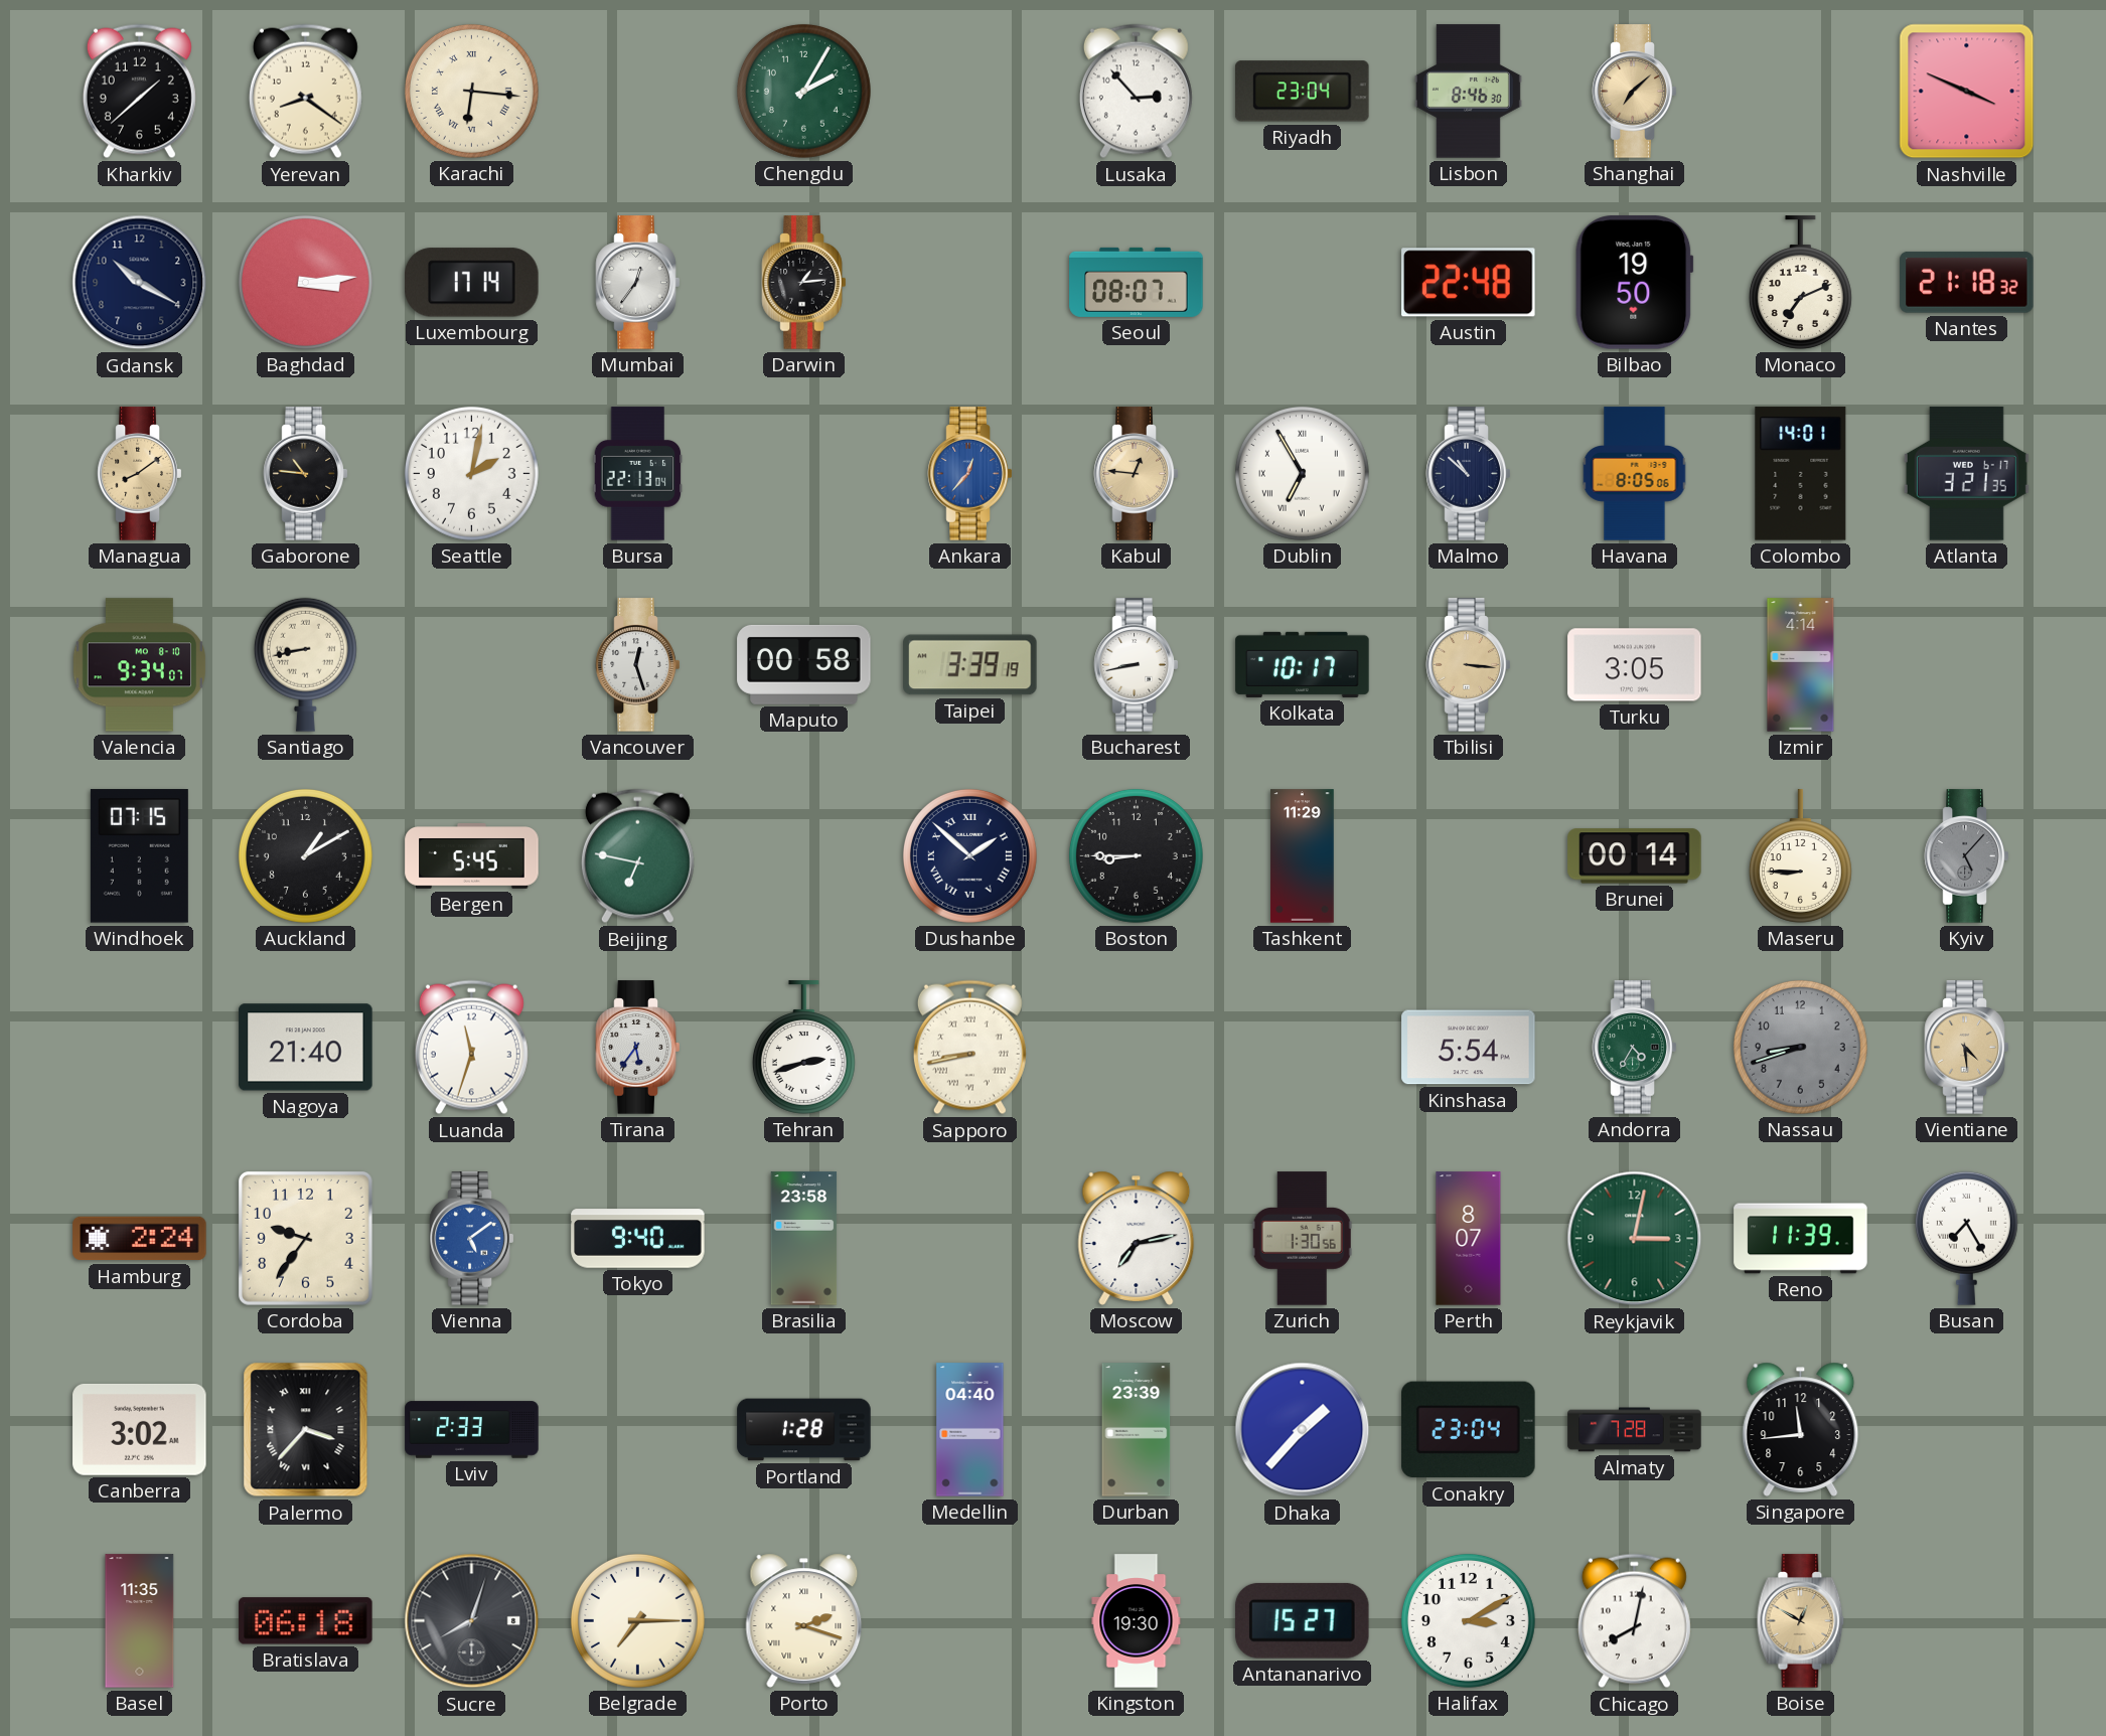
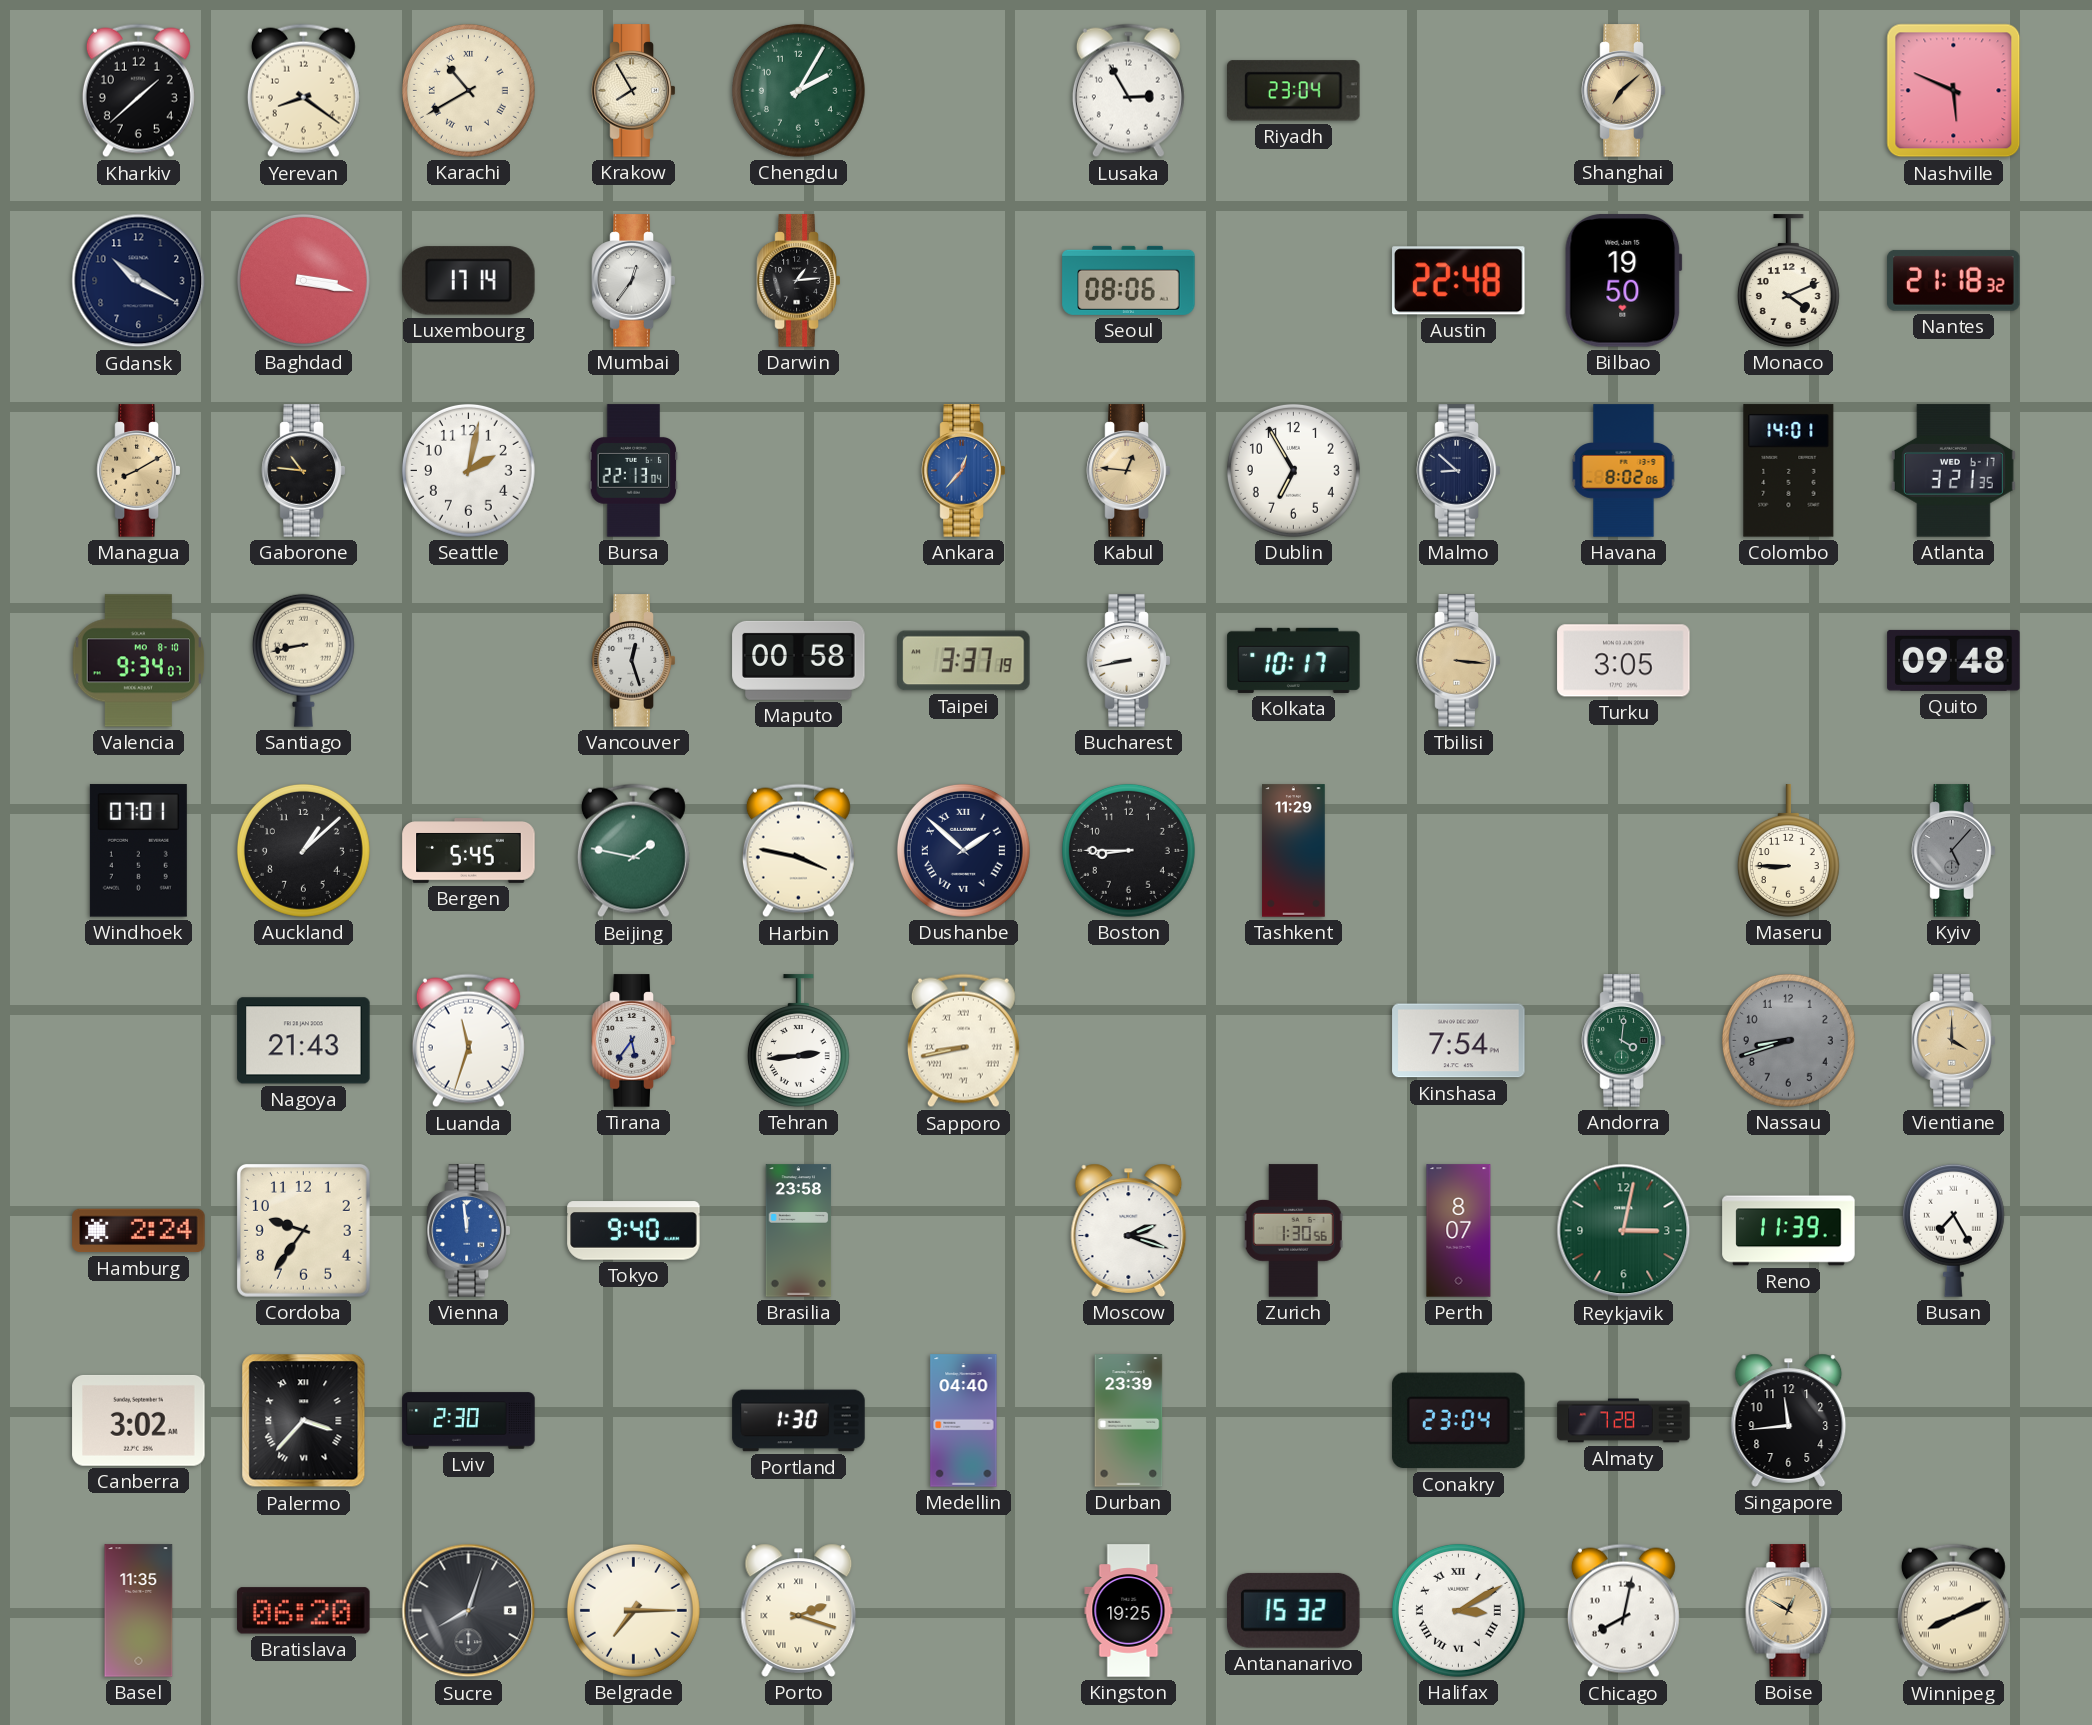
Karachi: 6:16 -> 10:40 (468, 90)
Krakow: none -> 7:55 (634, 91)
Lusaka: 2:53 -> 2:55 (1128, 91)
Lisbon: 8:46 -> none (1468, 92)
Nashville: 3:49 -> 5:49 (1954, 91)
Baghdad: 3:14 -> 3:17 (303, 280)
Seoul: 08:07 -> 08:06 (1129, 280)
Monaco: 7:11 -> 4:11 (1788, 281)
Managua: 8:09 -> 8:10 (139, 471)
Dublin numerals: Roman -> Arabic (1293, 470)
Malmo: 10:52 -> 8:52 (1459, 471)
Havana: 8:05 -> 8:02 (1624, 471)
Taipei: 3:39 -> 3:37 (964, 661)
Izmir: 4:14 -> none (1801, 665)
Quito: none -> 09:48 (1954, 660)
Windhoek: 07:15 -> 07:01 (138, 851)
Auckland: 1:10 -> 1:08 (303, 850)
Beijing: 6:47 -> 1:47 (633, 851)
Harbin: none -> 3:47 (798, 851)
Brunei: 00:14 -> none (1635, 856)
Nagoya: 21:40 -> 21:43 (304, 1041)
Tehran: 2:42 -> 2:44 (798, 1041)
Kinshasa: 5:54 -> 7:54 (1459, 1041)
Andorra: 4:35 -> 4:01 (1624, 1041)
Vientiane: 4:29 -> 4:00 (1954, 1041)
Vienna: 5:09 -> 11:59 (469, 1231)
Moscow: 7:13 -> 2:18 (1129, 1230)
Lviv: 2:33 -> 2:30 (469, 1421)
Portland: 1:28 -> 1:30 (799, 1421)
Dhaka: 1:37 -> none (1303, 1430)
Bratislava: 06:18 -> 06:20 (304, 1611)
Kingston: 19:30 -> 19:25 (1129, 1611)
Antananarivo: 15:27 -> 15:32 (1294, 1610)
Halifax numerals: Arabic -> Roman (1458, 1610)
Winnipeg: none -> 8:11 (1953, 1611)
